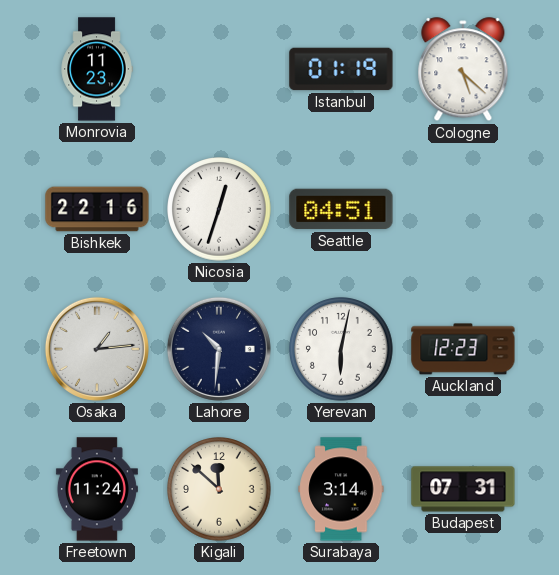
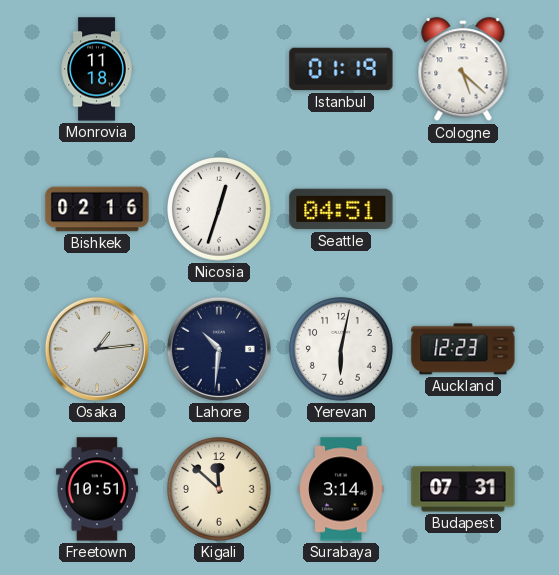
Monrovia: 11:23 -> 11:18 (97, 69)
Bishkek: 22:16 -> 02:16 (97, 209)
Freetown: 11:24 -> 10:51 (97, 489)
